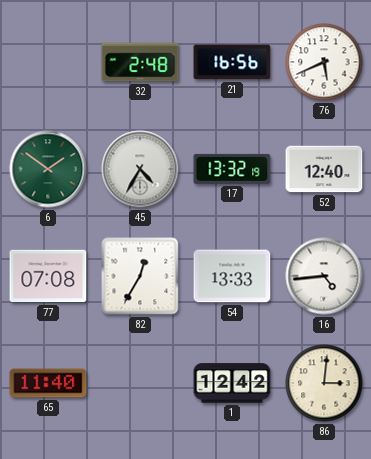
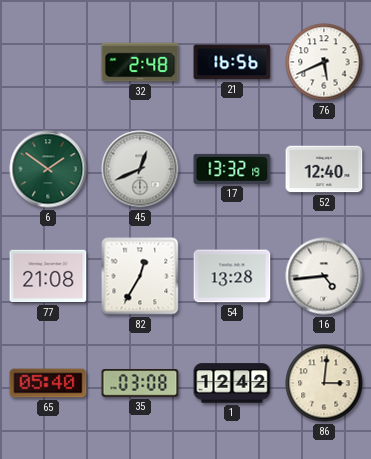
45: 4:35 -> 12:41 (140, 169)
77: 07:08 -> 21:08 (48, 276)
54: 13:33 -> 13:28 (232, 276)
65: 11:40 -> 05:40 (48, 383)
35: none -> 03:08 (140, 384)
